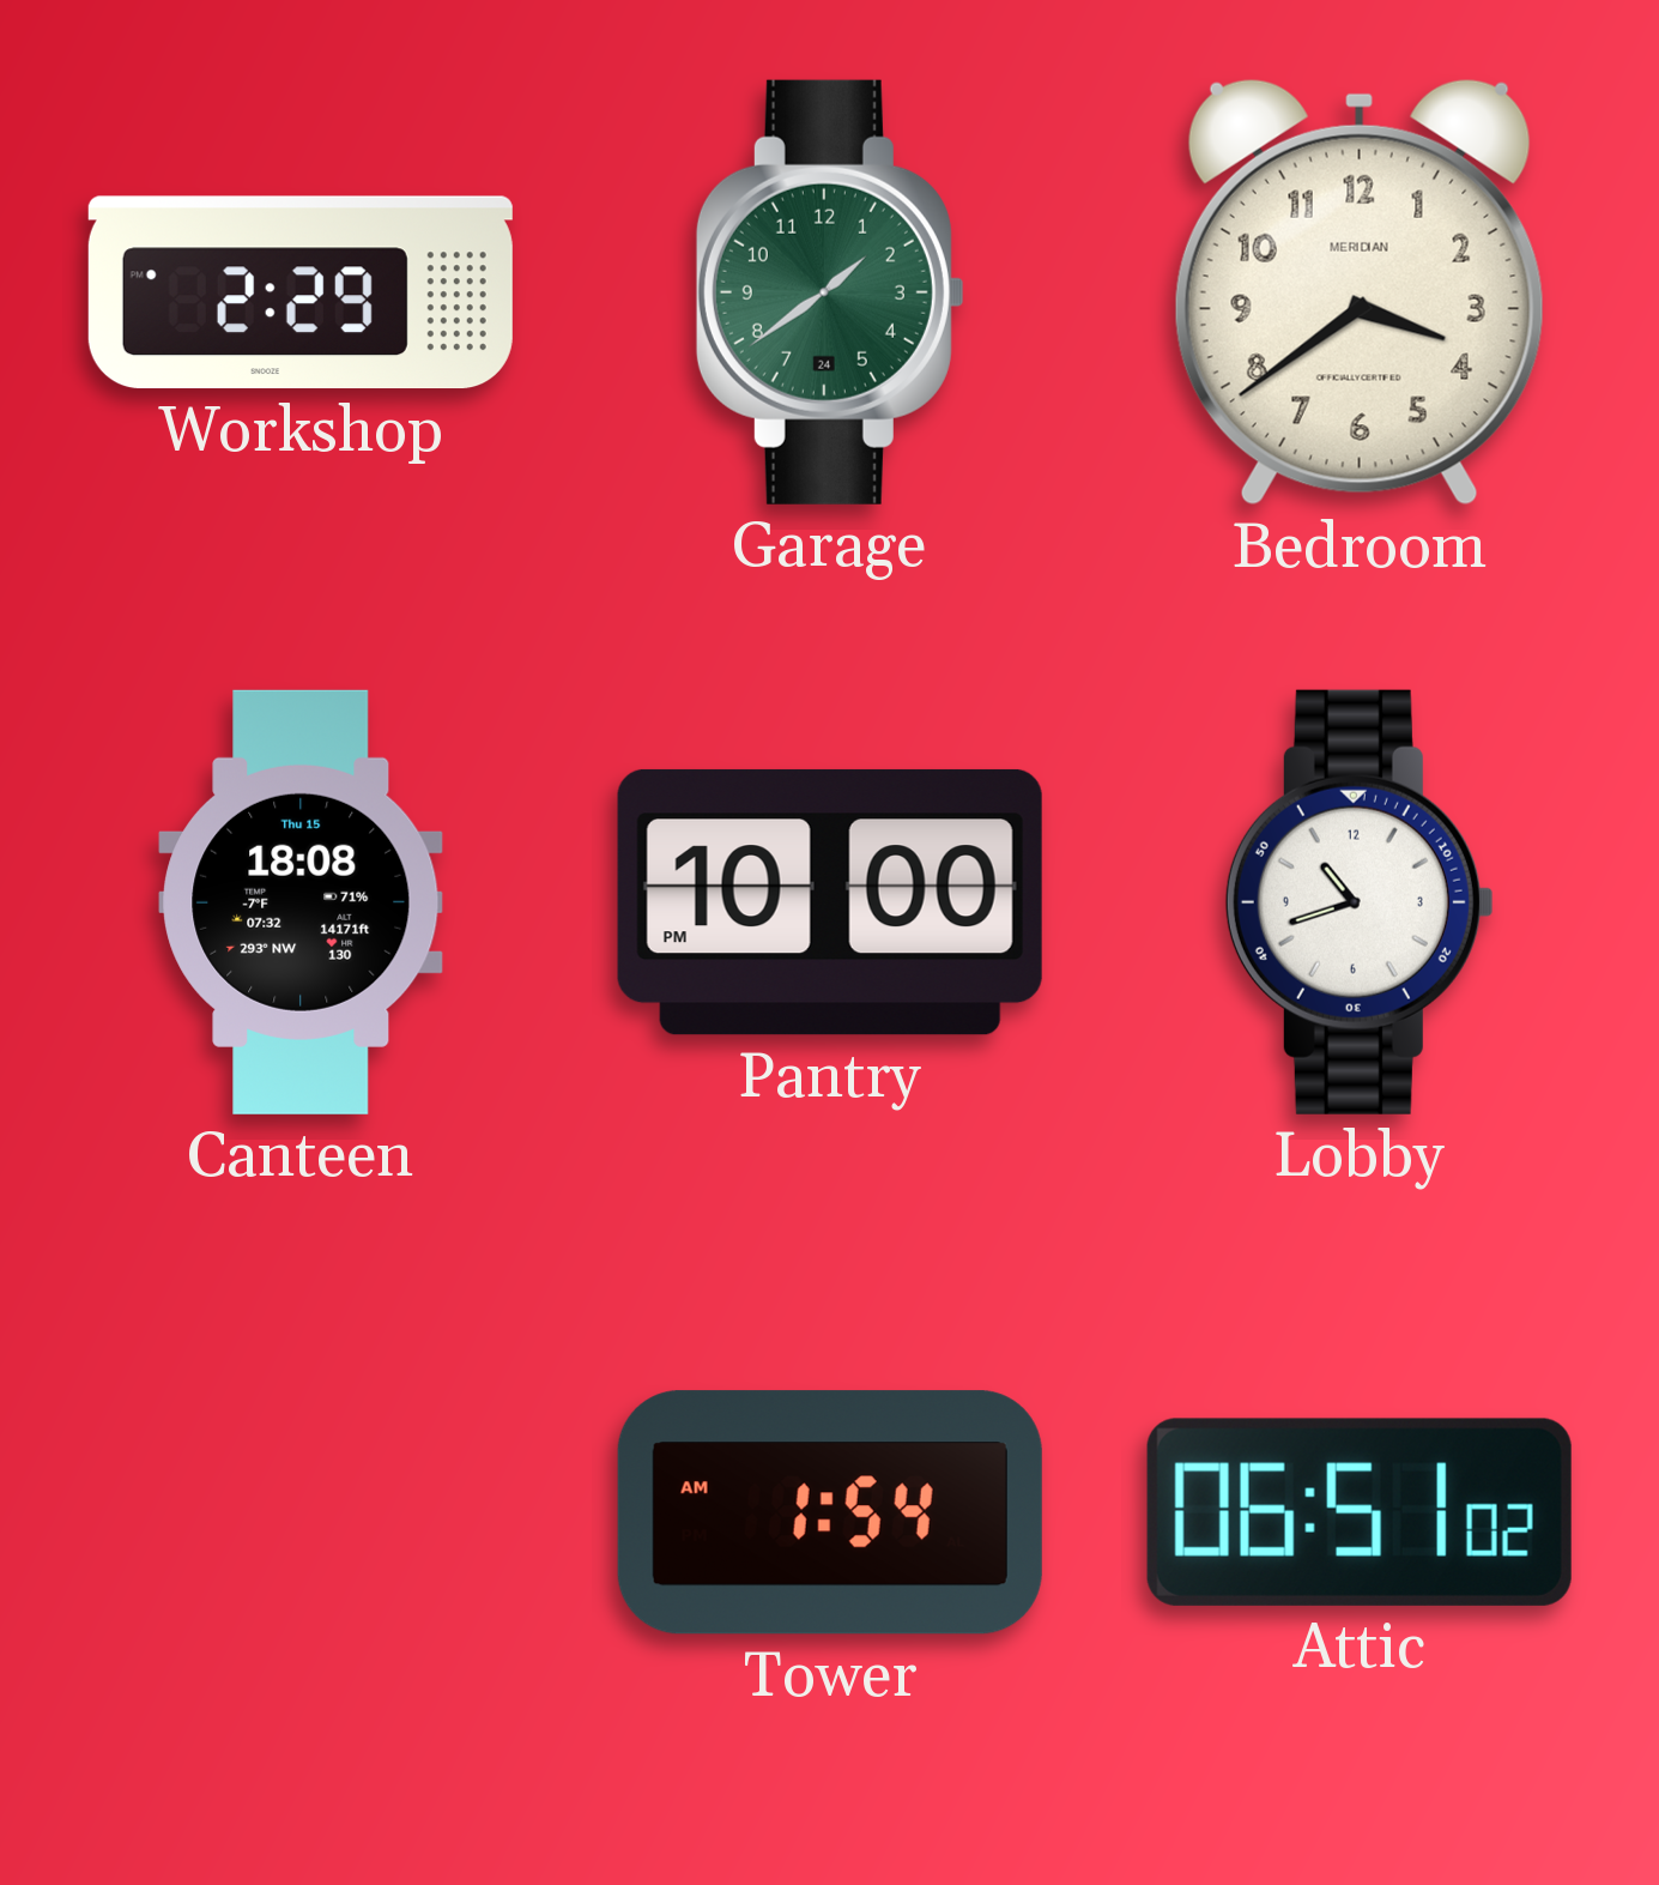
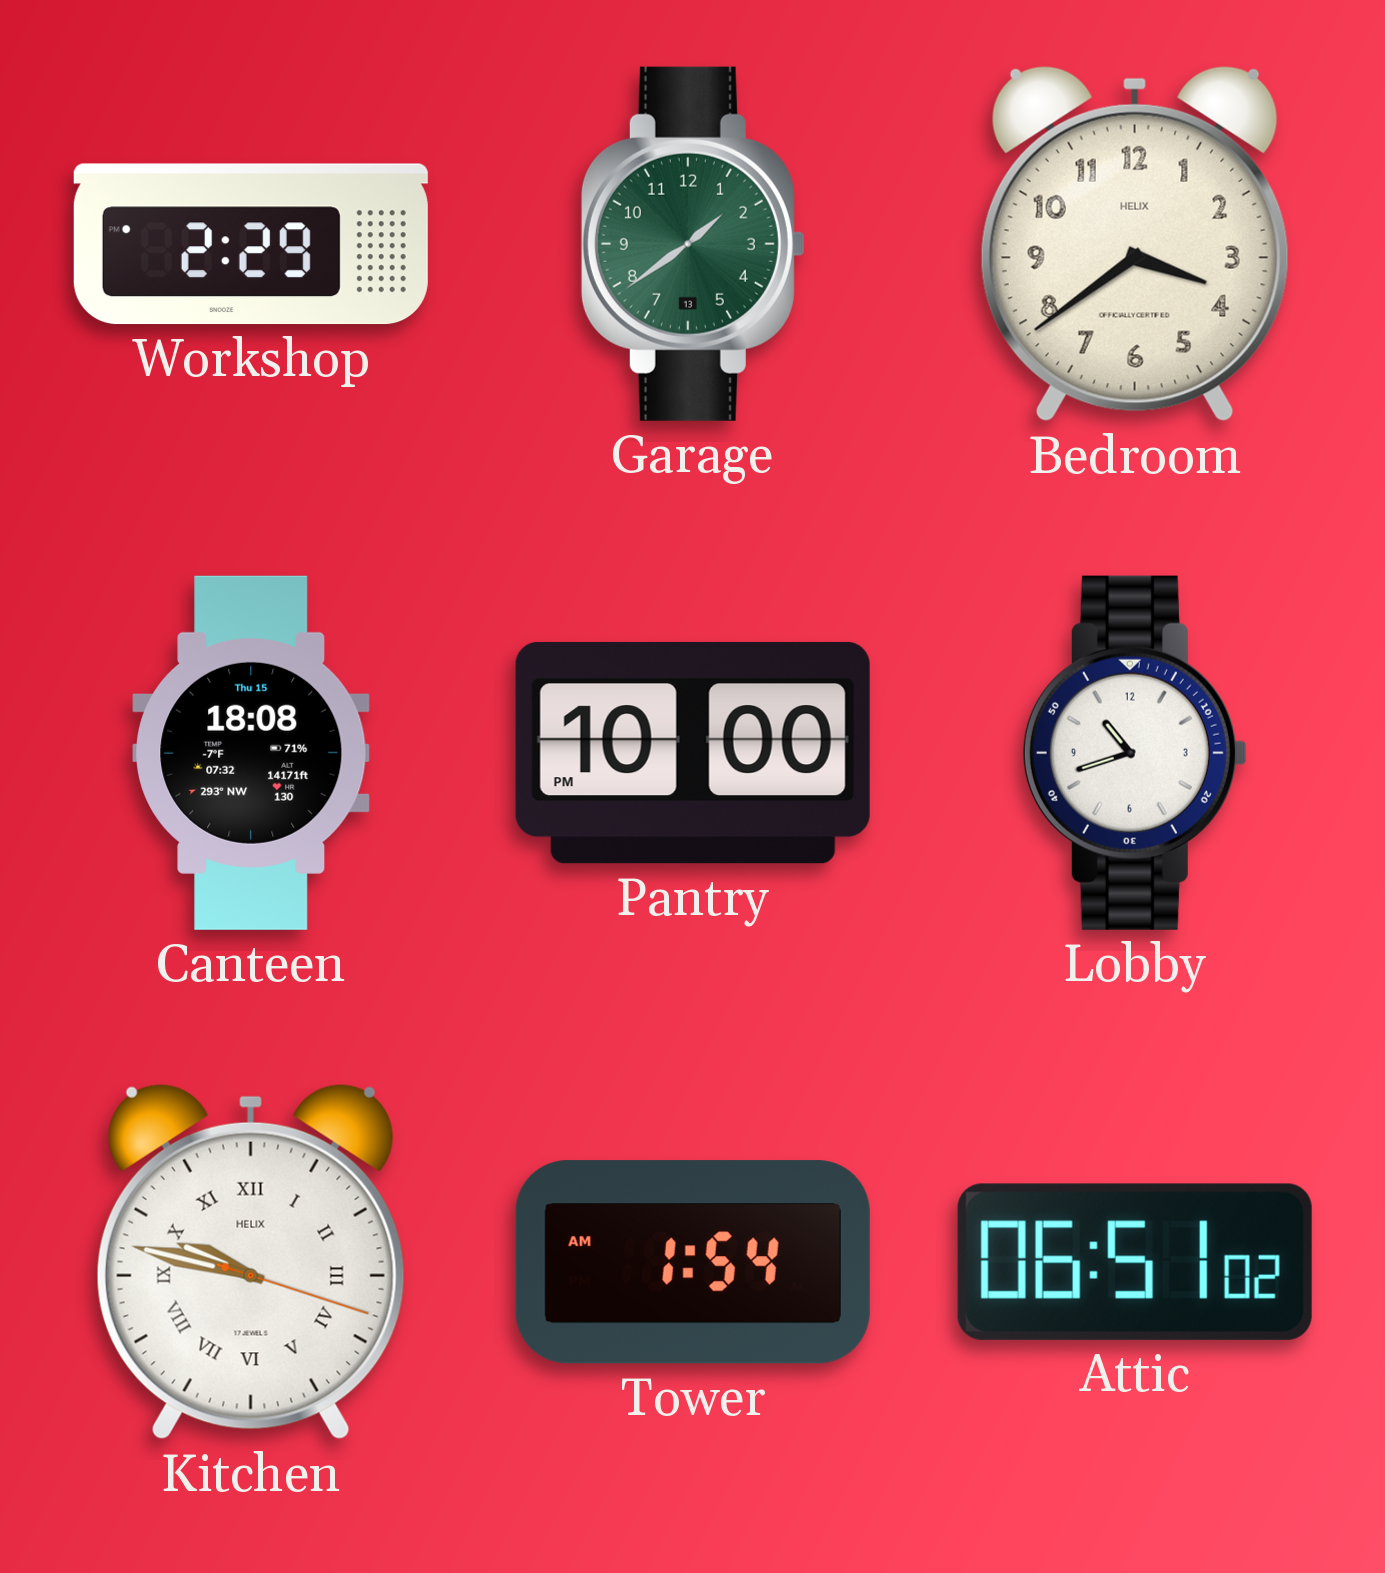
Garage date: 24 -> 13 (693, 244)
Bedroom brand: MERIDIAN -> HELIX (1135, 244)
Kitchen: none -> 9:47 (251, 1262)
